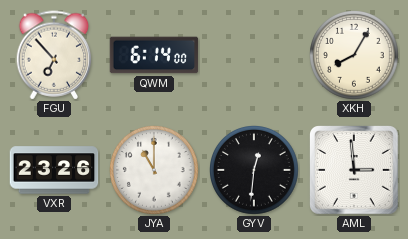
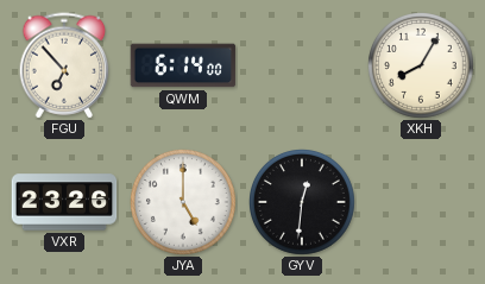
JYA: 11:00 -> 5:00 (184, 203)
AML: 2:59 -> none (354, 170)
